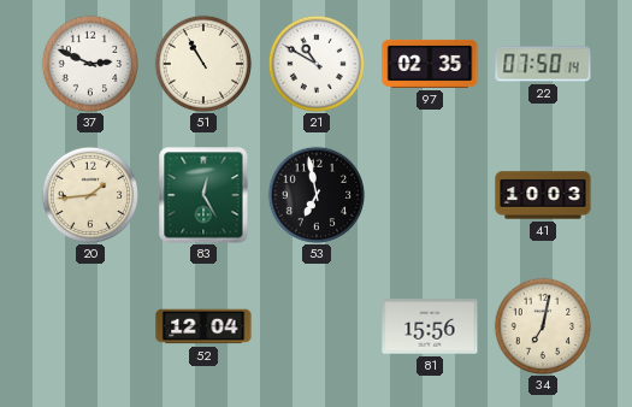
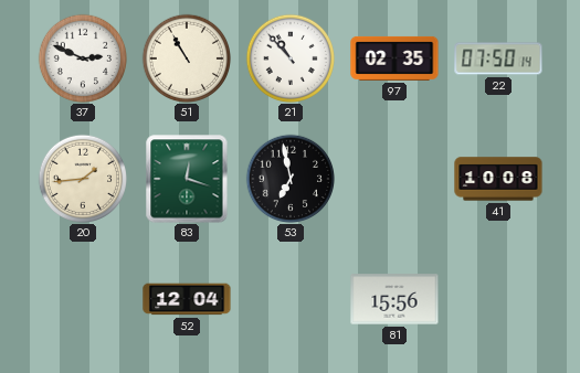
21: 10:50 -> 10:53 (289, 57)
83: 12:25 -> 12:18 (187, 179)
41: 10:03 -> 10:08 (498, 179)
34: 7:02 -> none (542, 325)
